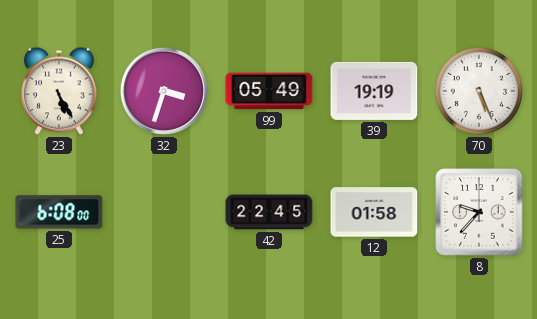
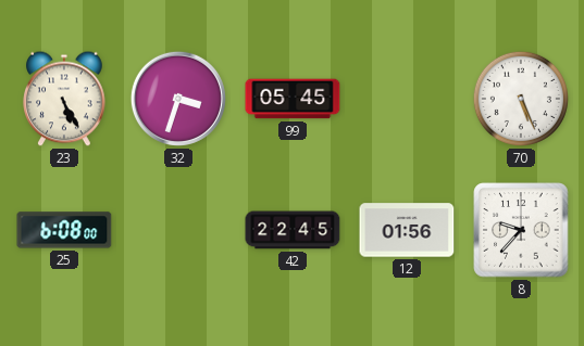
99: 05:49 -> 05:45 (293, 99)
39: 19:19 -> none (374, 91)
12: 01:58 -> 01:56 (407, 230)
